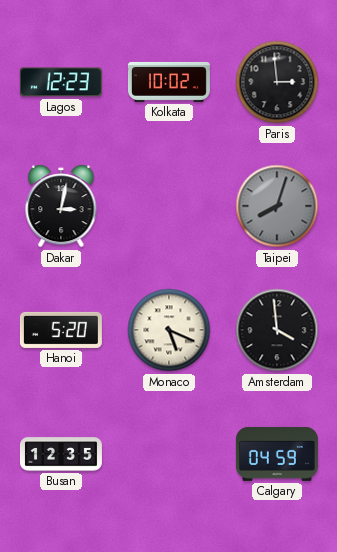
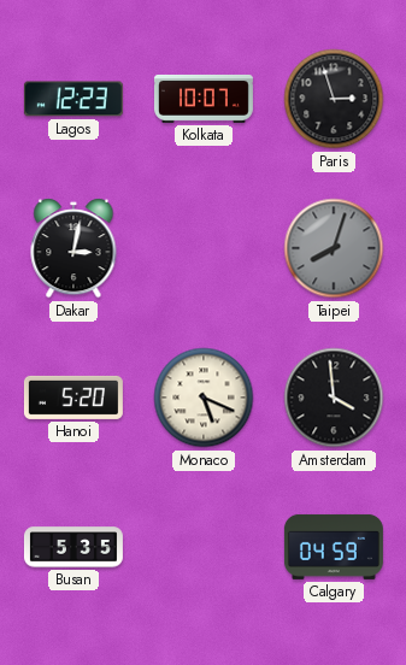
Kolkata: 10:02 -> 10:07 (204, 99)
Paris: 2:59 -> 2:57 (334, 99)
Busan: 12:35 -> 5:35 (73, 547)
